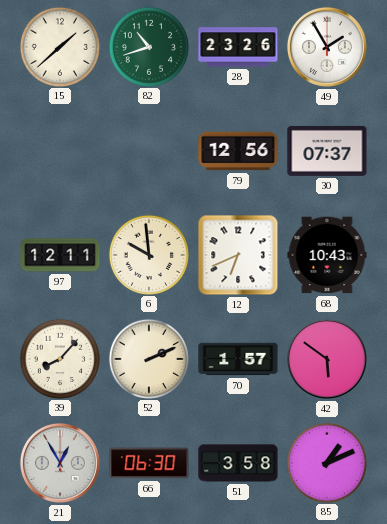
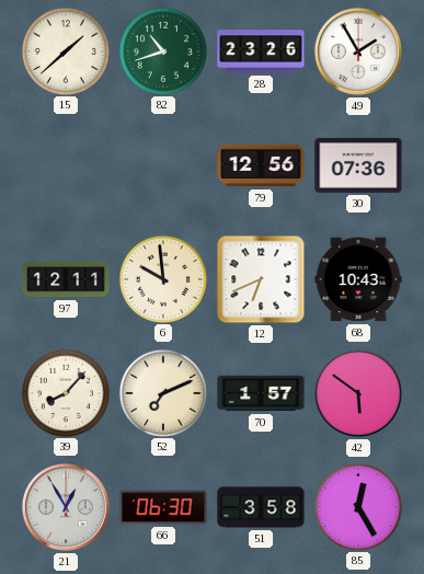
30: 07:37 -> 07:36 (358, 165)
52: 2:11 -> 7:11 (162, 392)
85: 1:11 -> 12:25 (357, 506)
